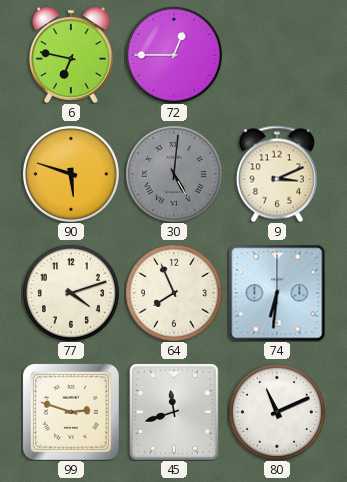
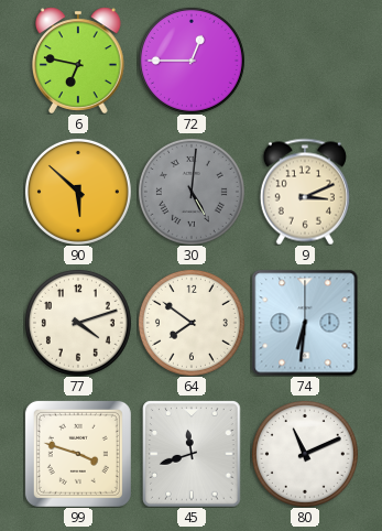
90: 5:48 -> 5:52 (78, 192)
64: 7:56 -> 7:51 (192, 323)
99: 2:48 -> 3:48 (78, 454)
